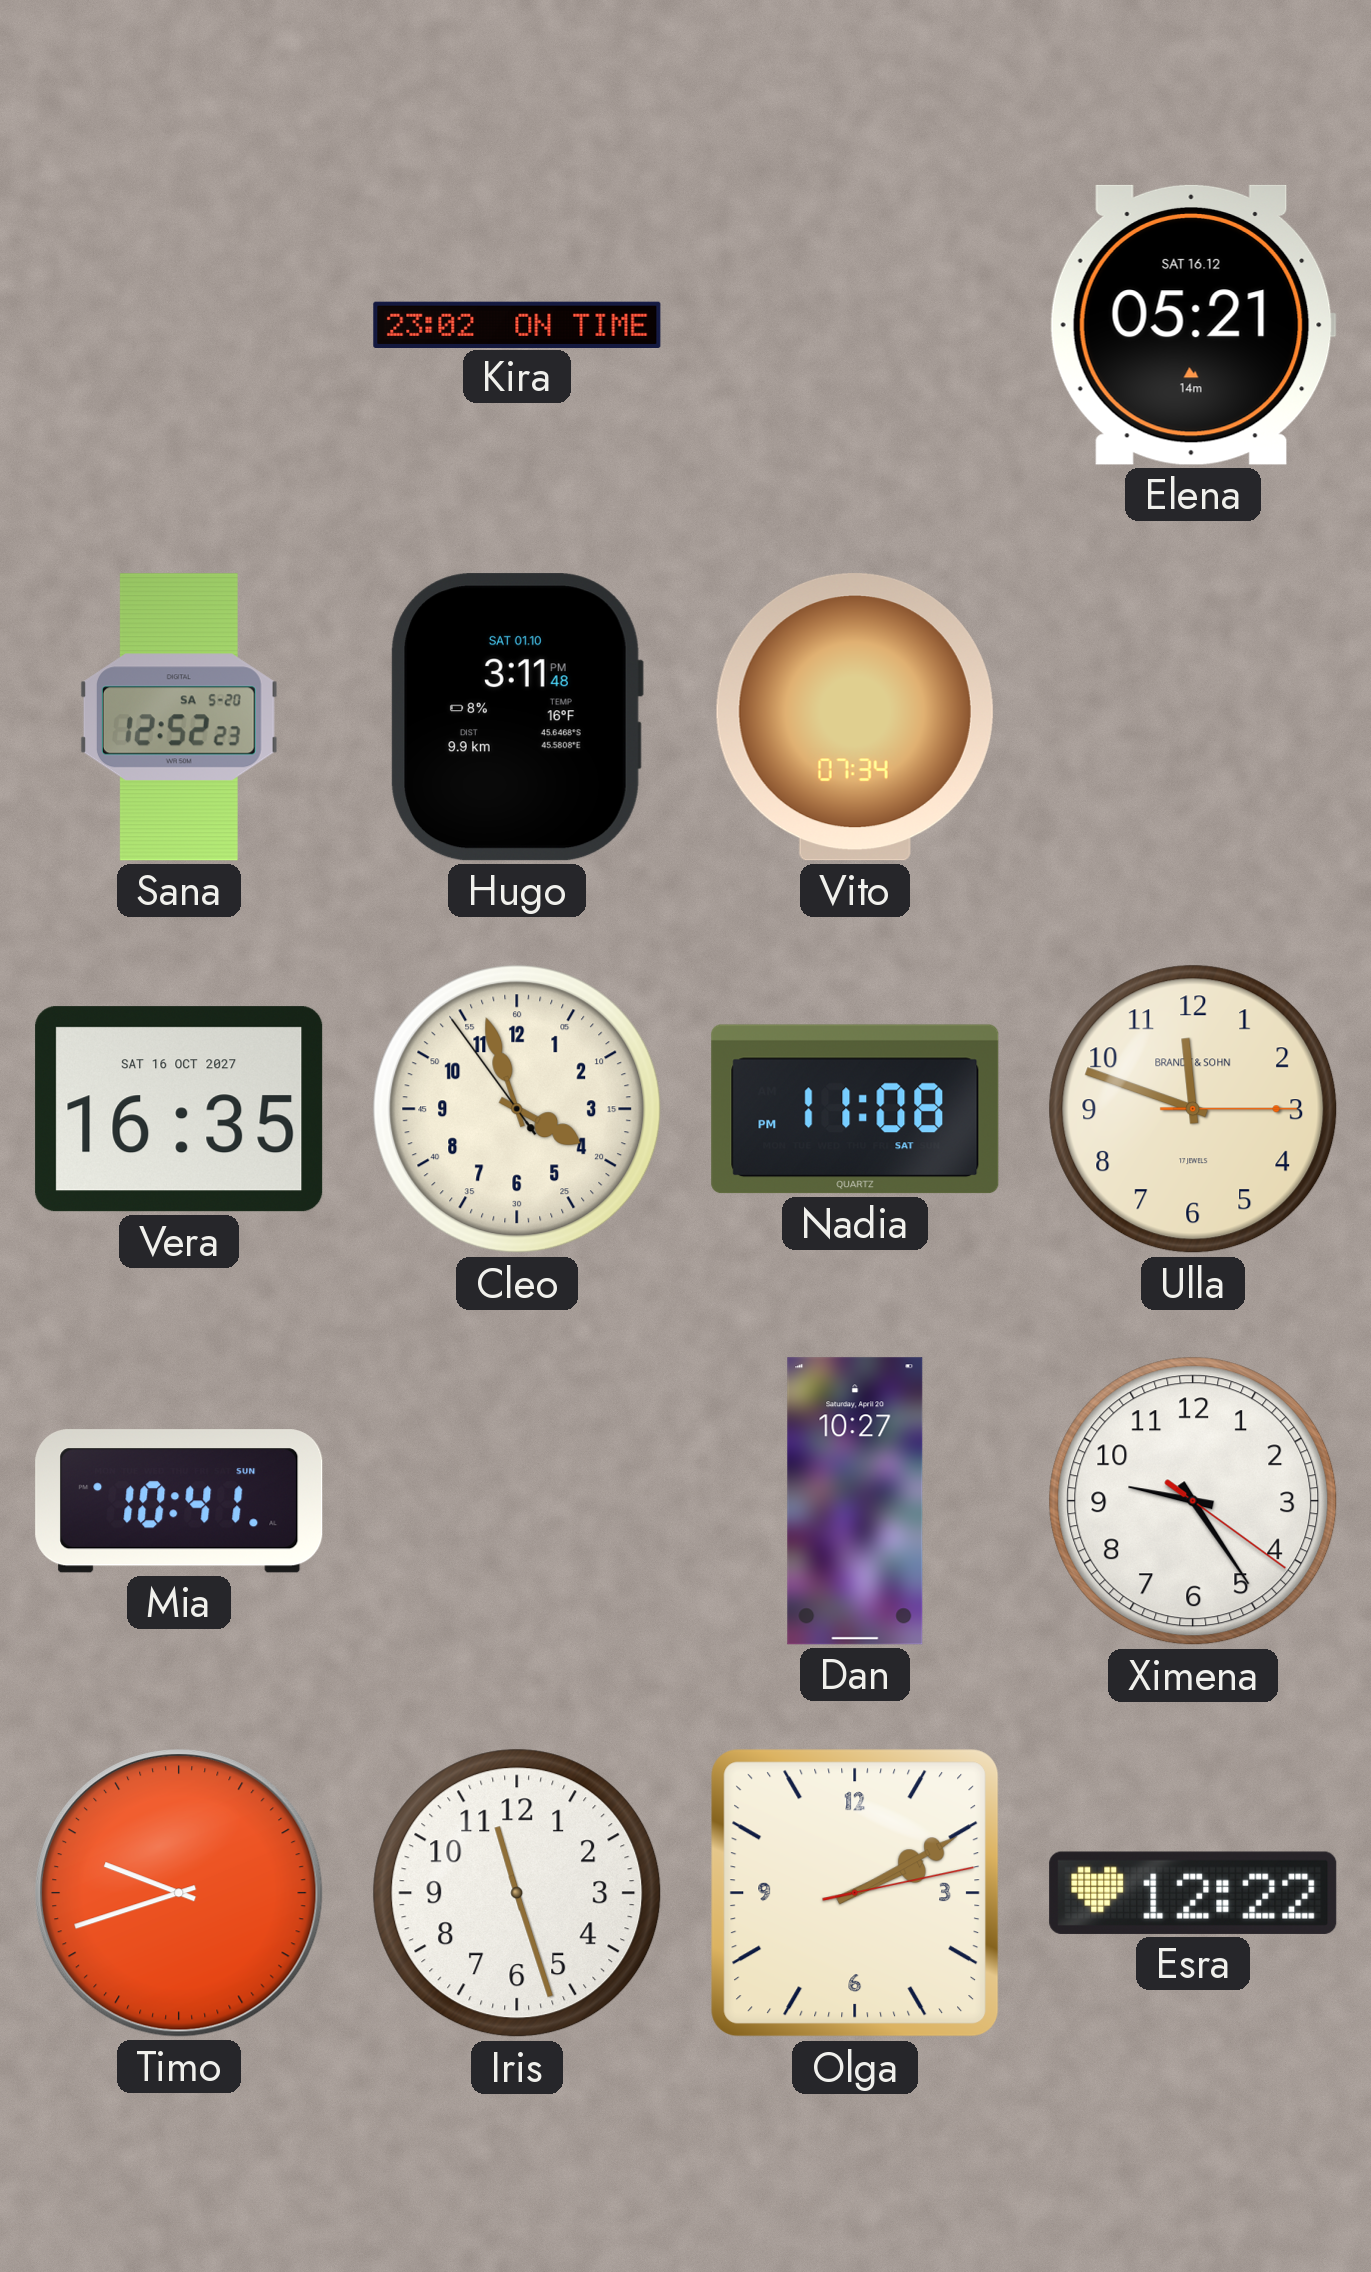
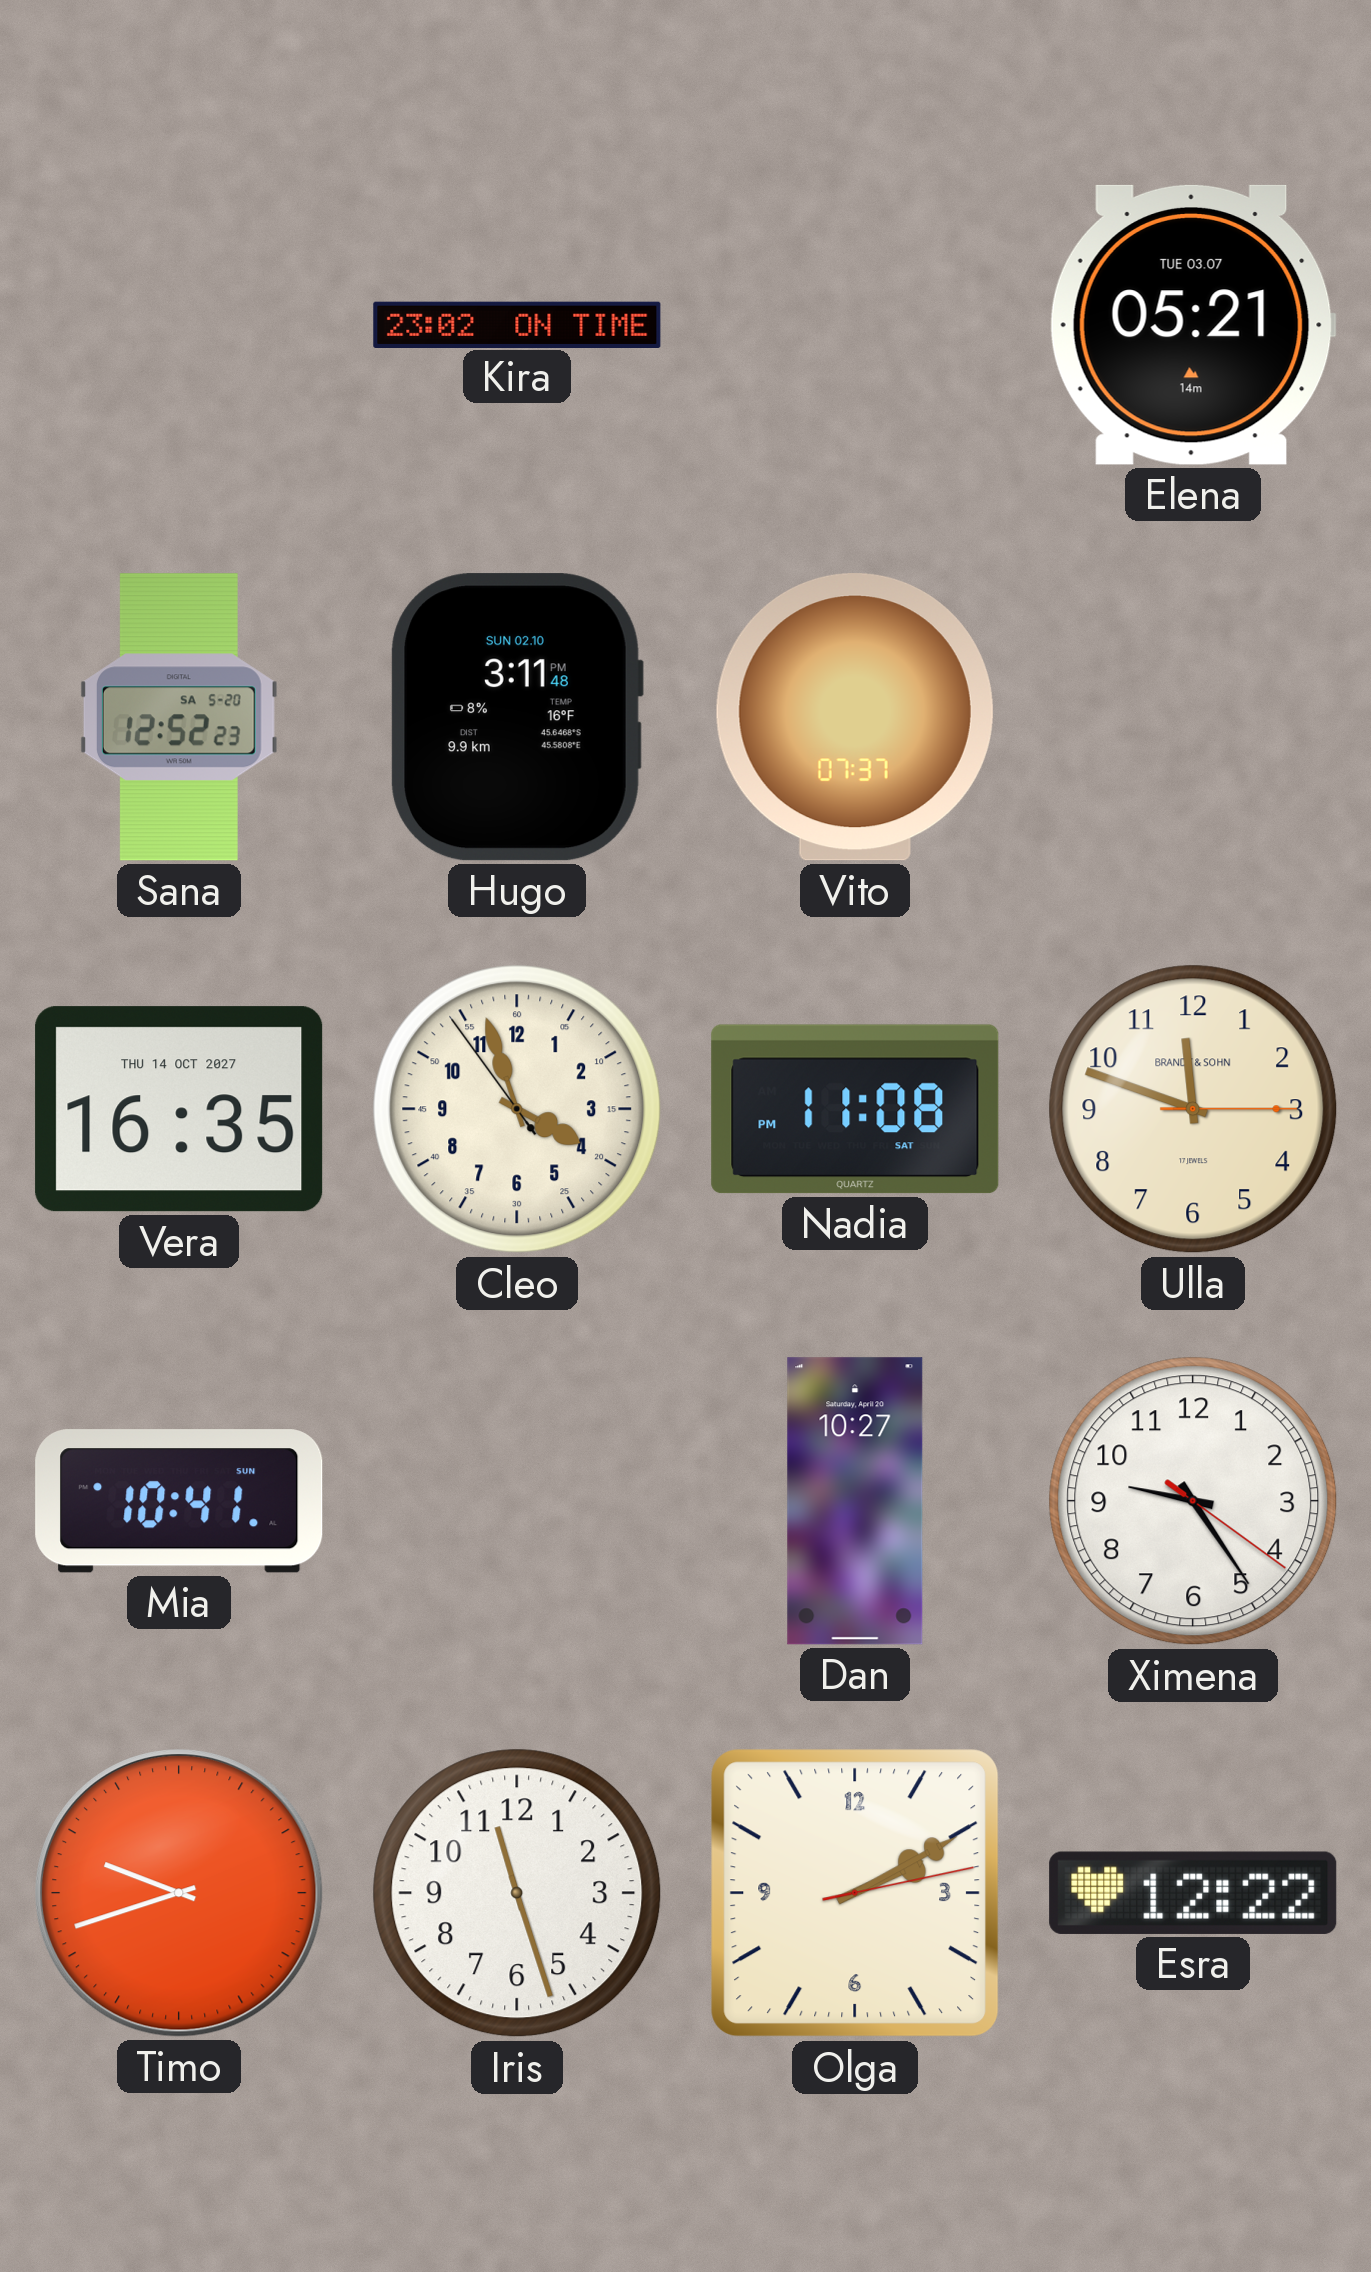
Elena date: SAT 16.12 -> TUE 03.07 (1193, 325)
Hugo date: SAT 01.10 -> SUN 02.10 (517, 717)
Vito: 07:34 -> 07:37 (855, 717)
Vera date: SAT 16 OCT 2027 -> THU 14 OCT 2027 (179, 1109)
